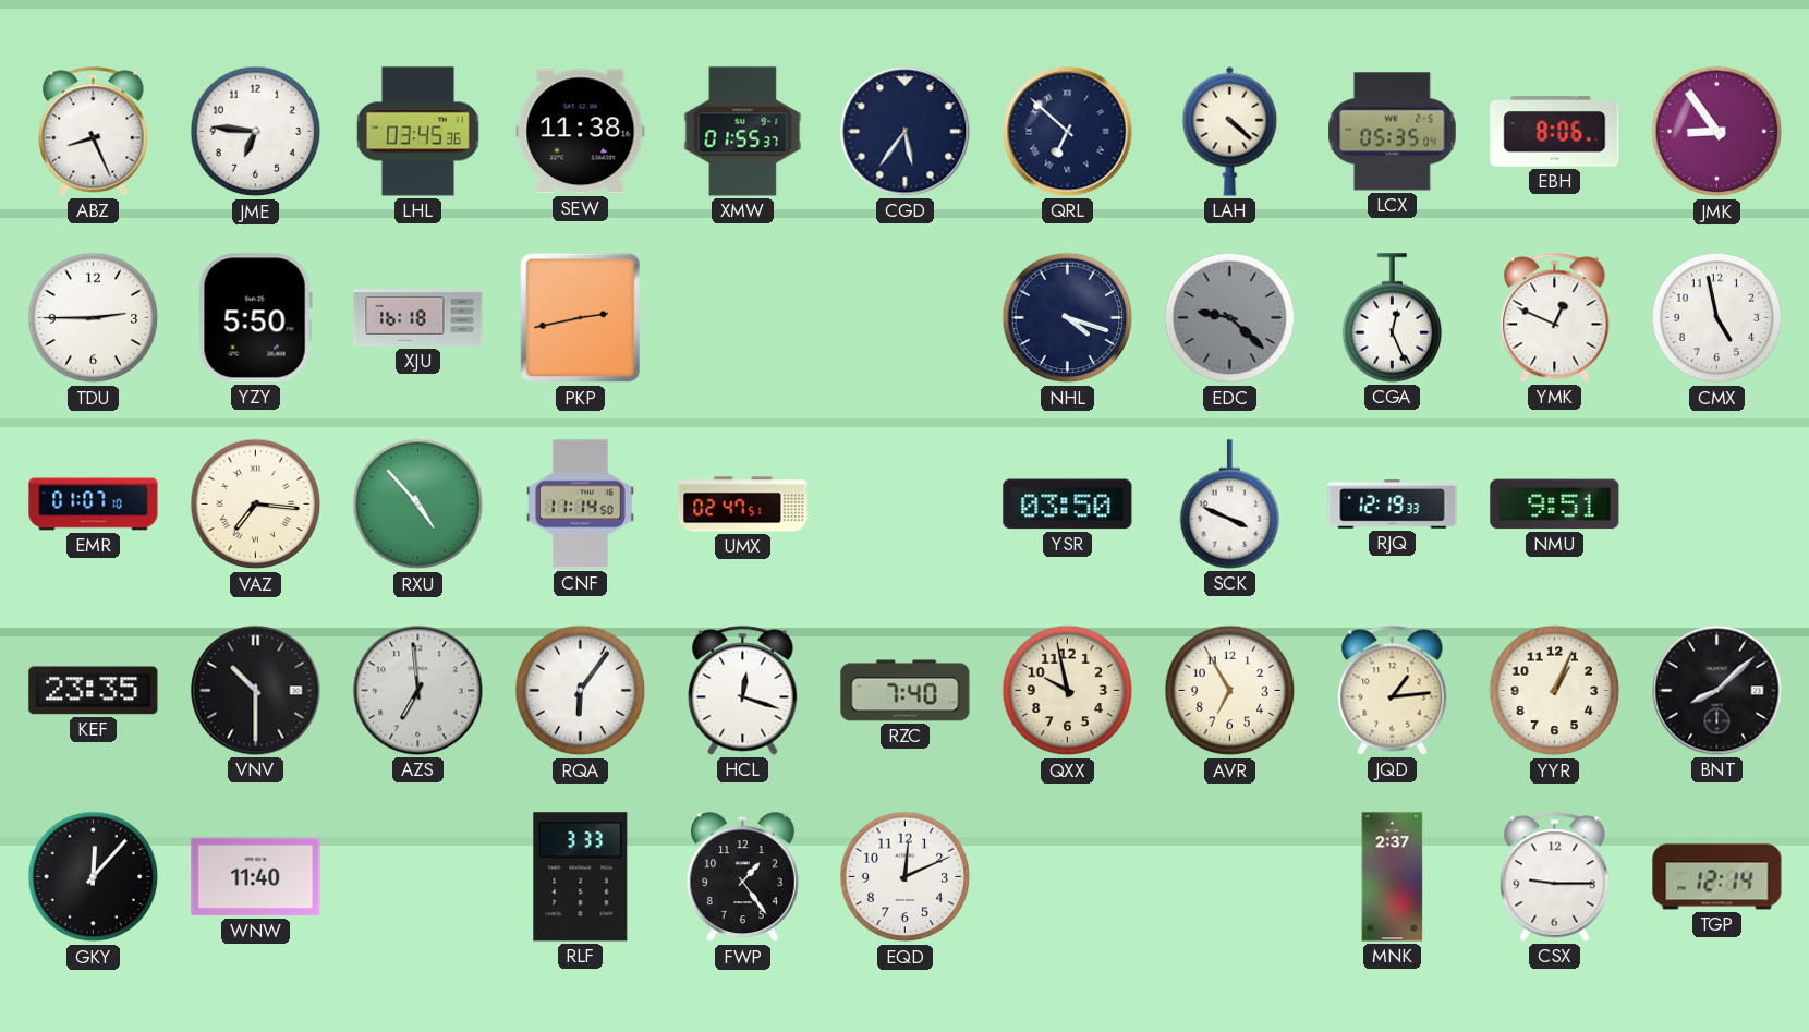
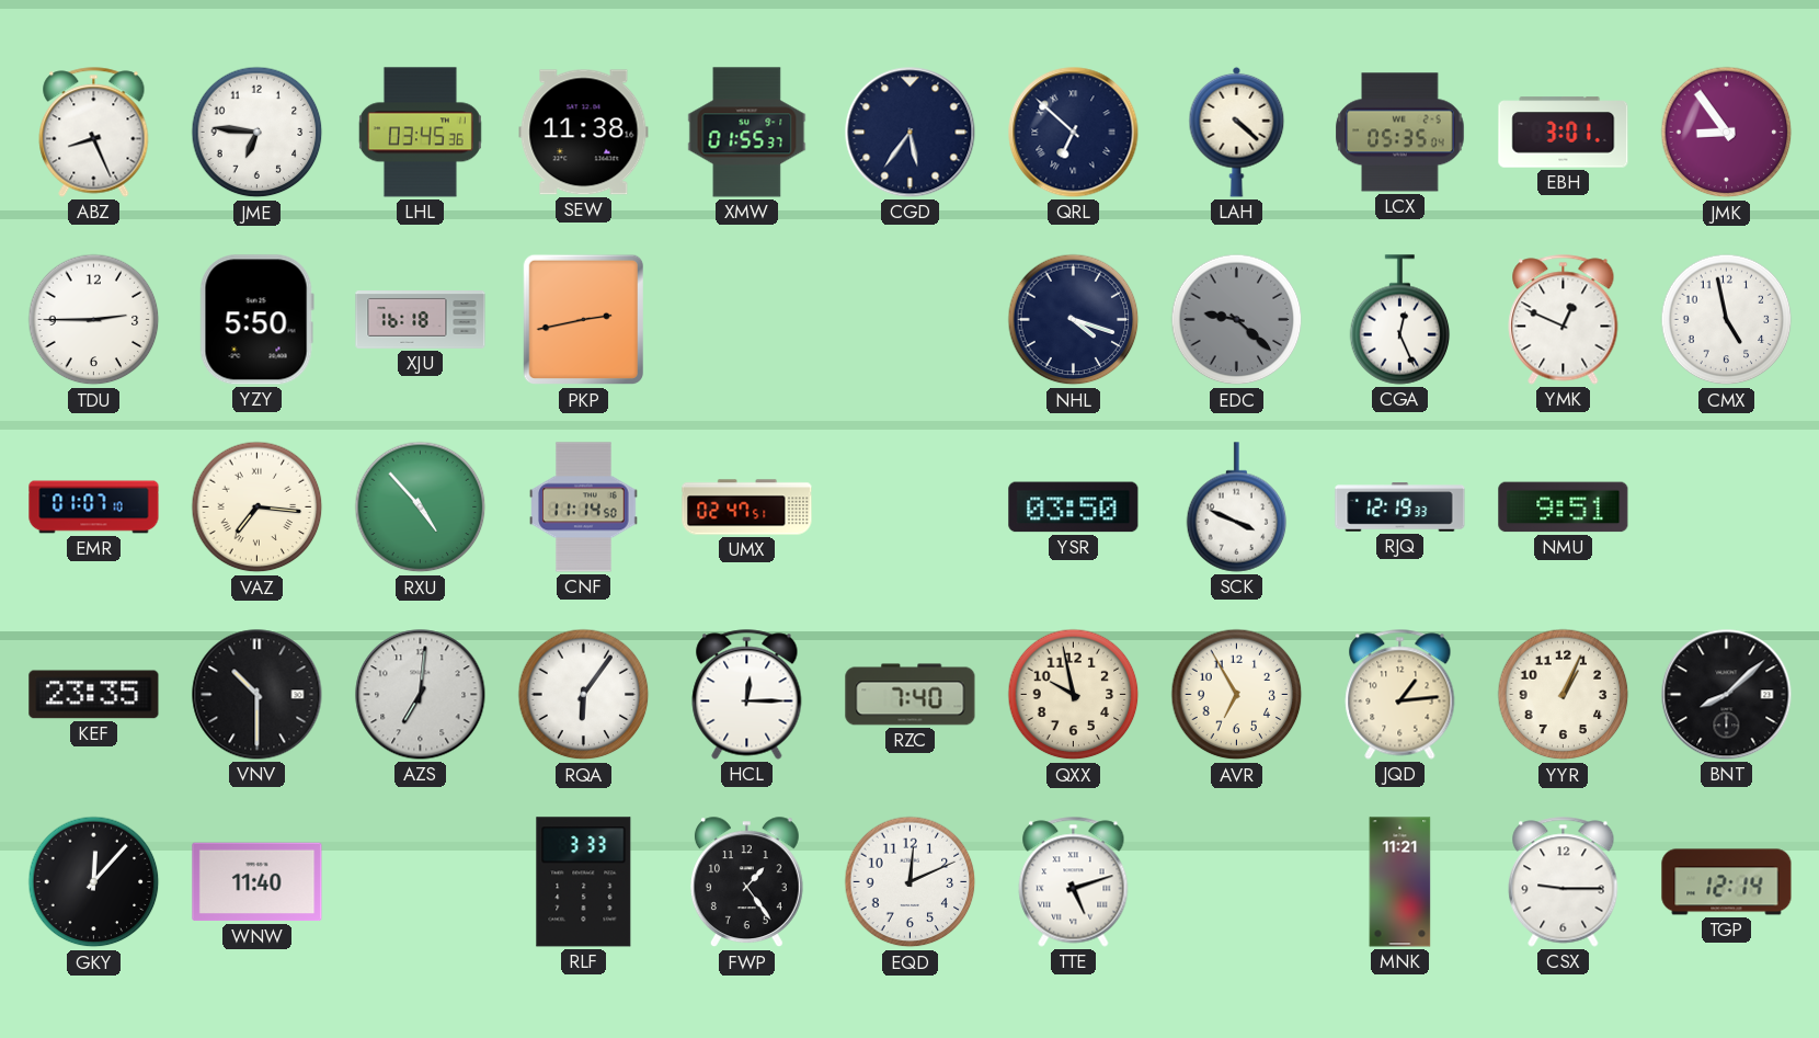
EBH: 8:06 -> 3:01 (1564, 133)
AZS: 6:59 -> 7:01 (421, 695)
HCL: 12:18 -> 12:15 (747, 695)
TTE: none -> 5:12 (1074, 882)
MNK: 2:37 -> 11:21 (1400, 882)
